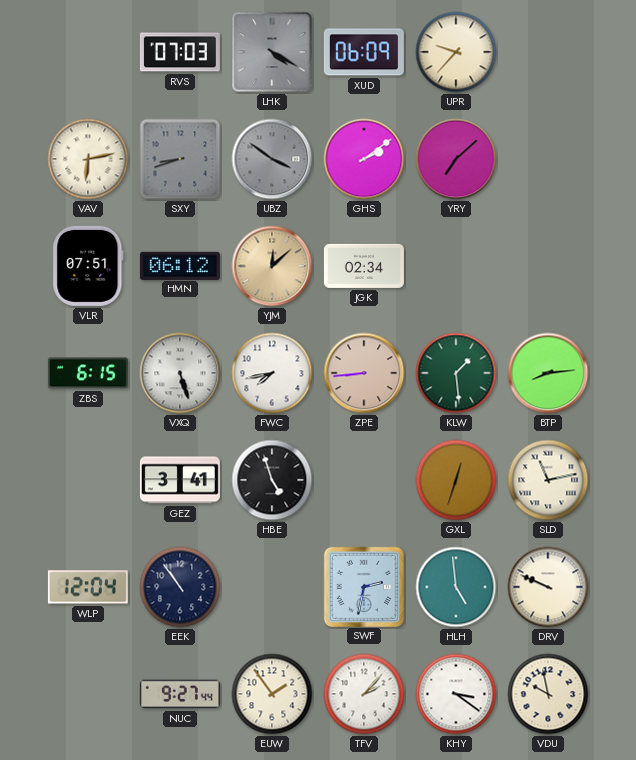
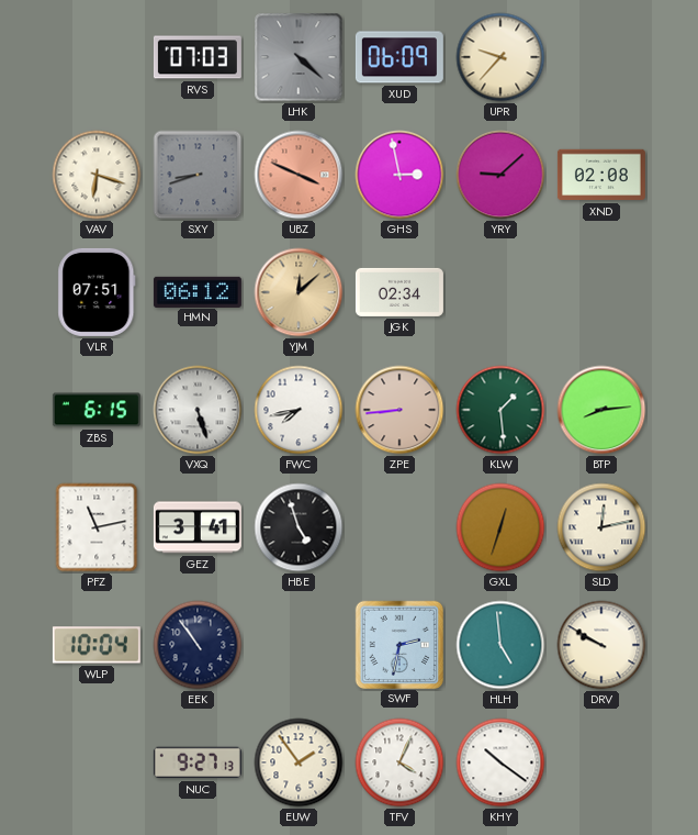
LHK: 4:20 -> 4:22 (299, 57)
VAV: 6:13 -> 6:18 (97, 175)
UBZ: 3:51 -> 3:49 (299, 175)
UBZ dial: grey -> salmon (299, 175)
GHS: 2:09 -> 2:58 (399, 175)
YRY: 7:08 -> 9:08 (500, 175)
XND: none -> 02:08 (601, 175)
PFZ: none -> 11:13 (97, 527)
SLD: 11:13 -> 12:13 (601, 527)
WLP: 12:04 -> 10:04 (97, 645)
DRV: 9:49 -> 9:50 (601, 645)
NUC: 9:27:44 -> 9:27:13 (198, 762)
TFV: 2:07 -> 4:04 (399, 762)
KHY: 3:21 -> 10:21 (500, 762)
VDU: 9:58 -> none (548, 694)
